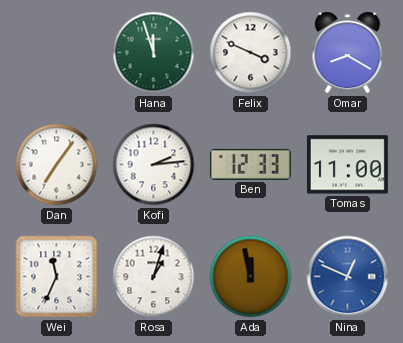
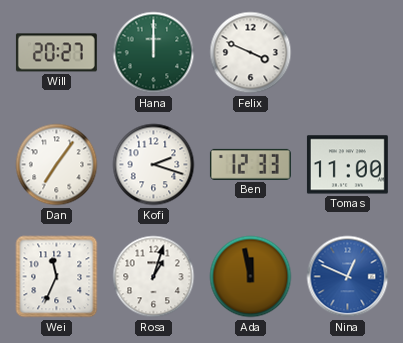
Will: none -> 20:27 (56, 53)
Hana: 11:57 -> 12:00 (154, 53)
Omar: 8:20 -> none (348, 53)
Kofi: 2:14 -> 2:18 (154, 165)
